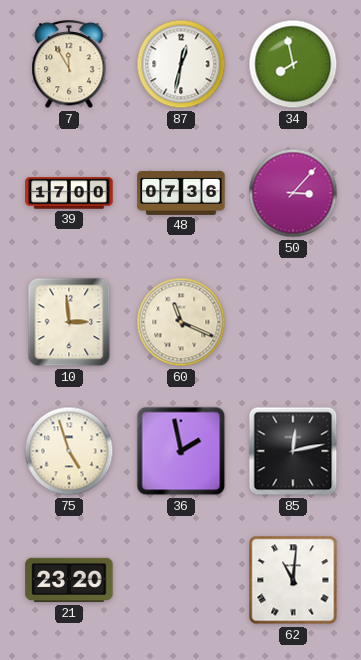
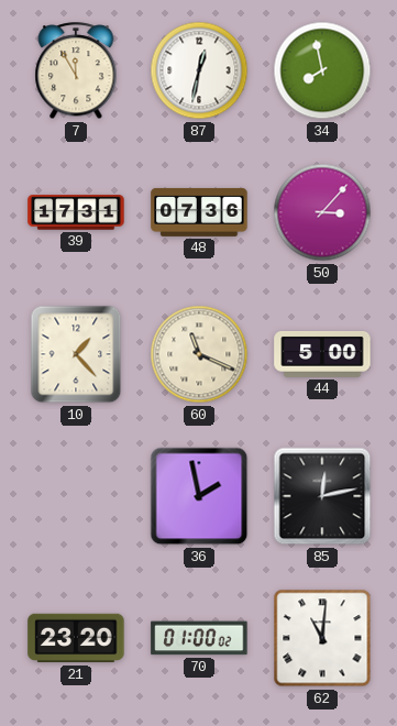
39: 17:00 -> 17:31 (76, 212)
10: 2:59 -> 1:23 (76, 354)
44: none -> 5:00 (322, 354)
75: 4:57 -> none (69, 451)
70: none -> 01:00 (199, 638)
